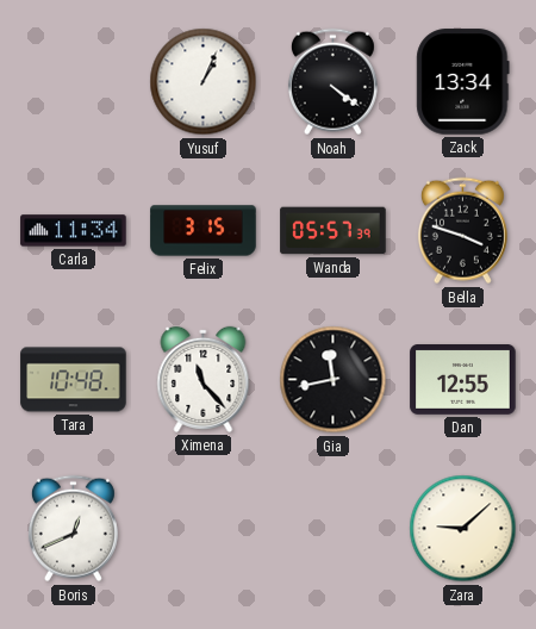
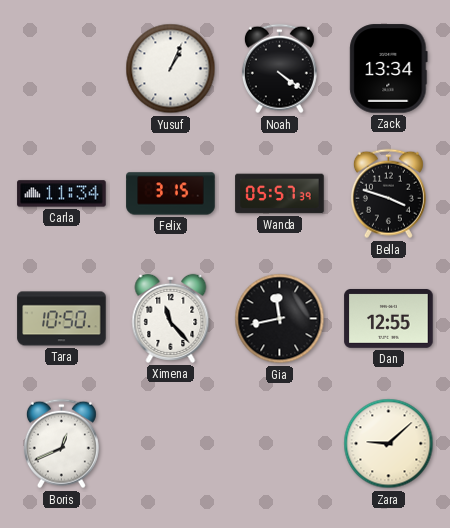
Tara: 10:48 -> 10:50 (62, 319)
